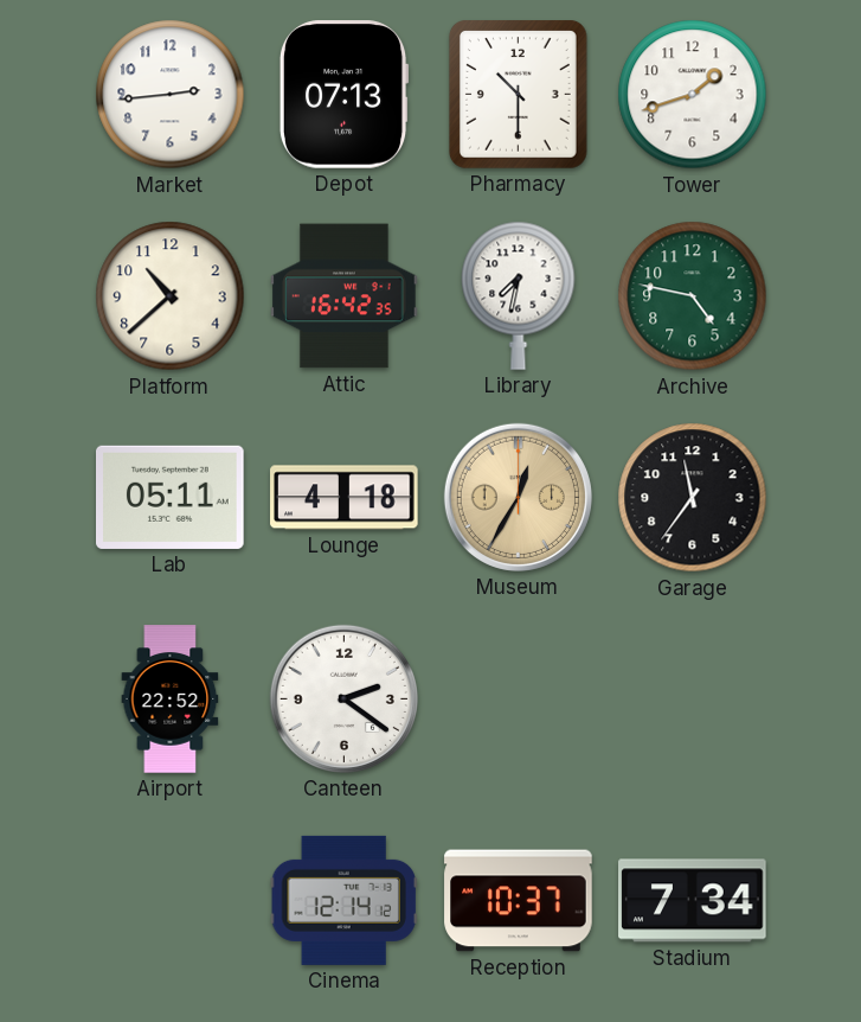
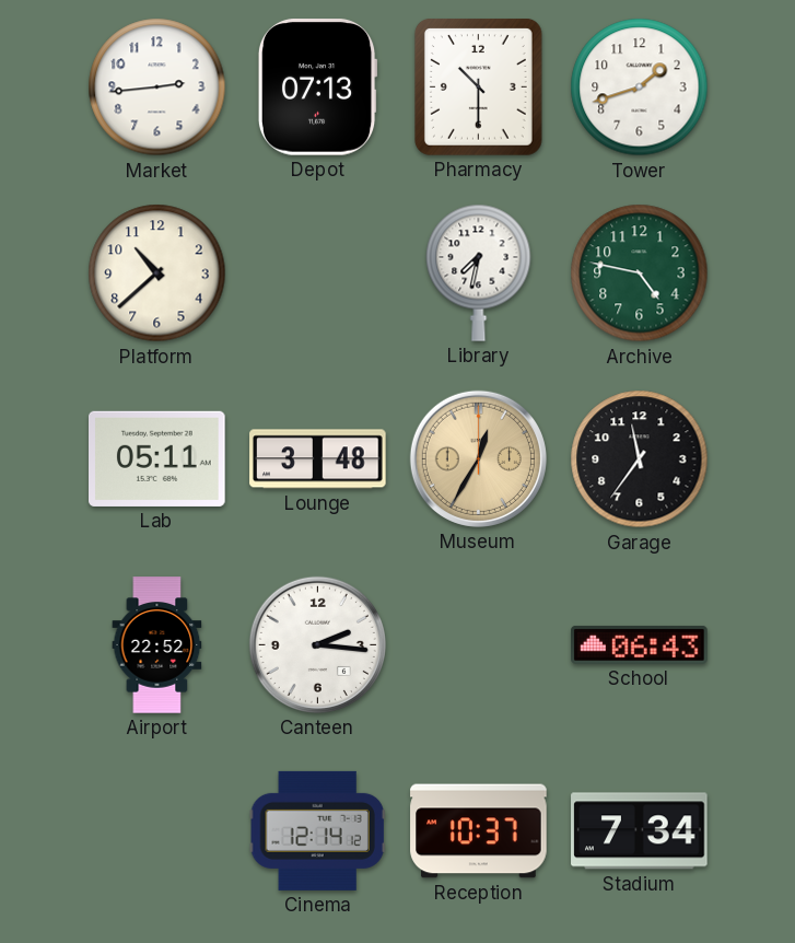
Attic: 16:42 -> none (345, 296)
Lounge: 4:18 -> 3:48 (318, 459)
Canteen: 2:21 -> 2:16 (317, 644)
School: none -> 06:43 (640, 645)
